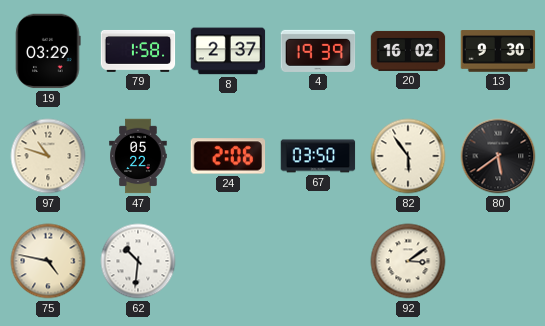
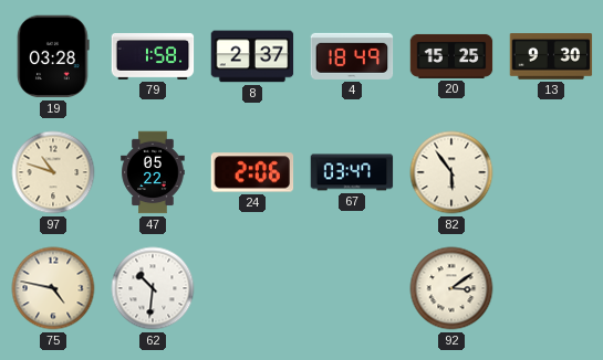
19: 03:29 -> 03:28 (53, 56)
4: 19:39 -> 18:49 (352, 56)
20: 16:02 -> 15:25 (451, 56)
67: 03:50 -> 03:47 (352, 172)
80: 5:39 -> none (498, 156)
